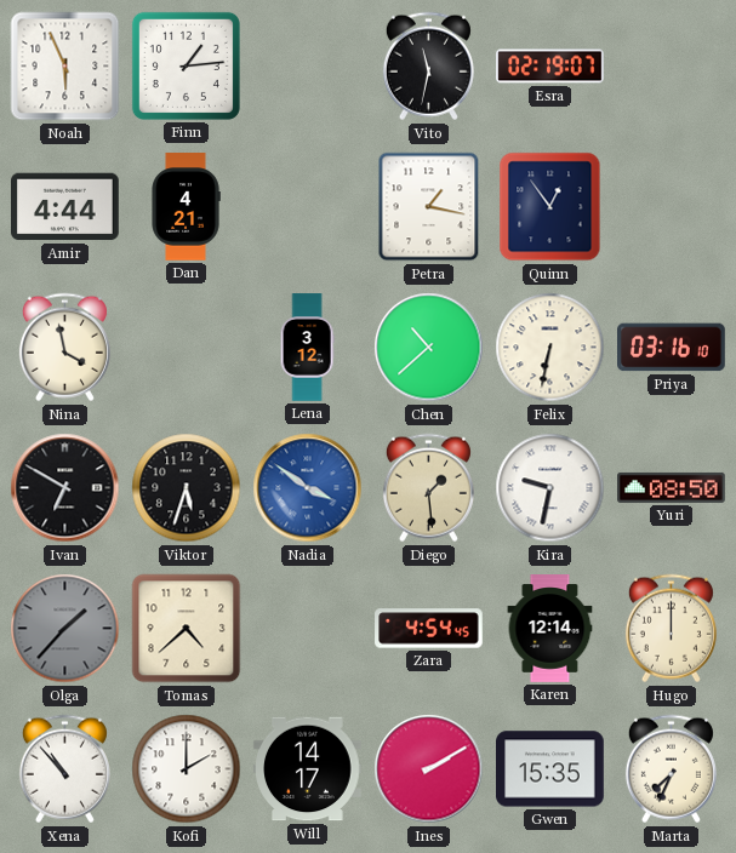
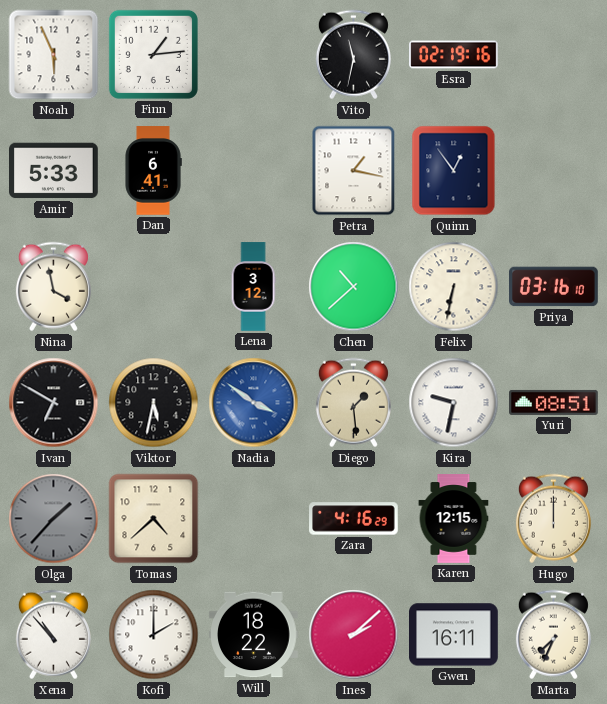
Esra: 02:19:07 -> 02:19:16 (454, 55)
Amir: 4:44 -> 5:33 (54, 171)
Dan: 4:21 -> 6:41 (153, 171)
Viktor: 5:33 -> 5:32 (154, 403)
Yuri: 08:50 -> 08:51 (554, 402)
Zara: 4:54 -> 4:16 (354, 519)
Karen: 12:14 -> 12:15 (454, 519)
Will: 14:17 -> 18:22 (254, 635)
Ines: 2:10 -> 2:08 (354, 635)
Gwen: 15:35 -> 16:11 (454, 635)
